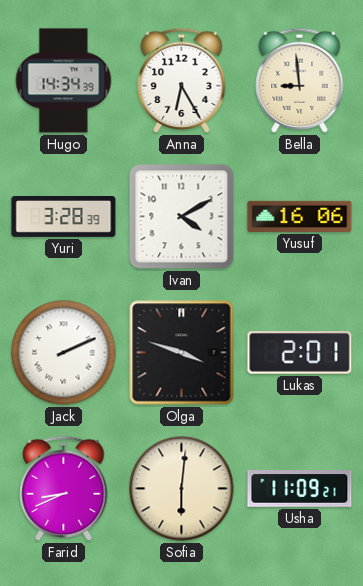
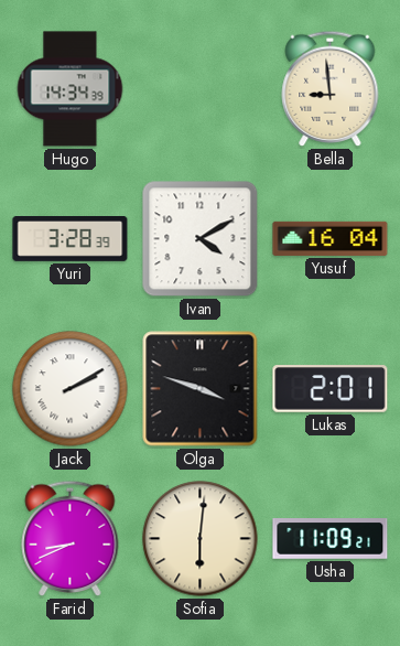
Anna: 6:25 -> none (182, 80)
Yusuf: 16:06 -> 16:04 (331, 238)
Jack: 2:11 -> 2:10 (71, 389)
